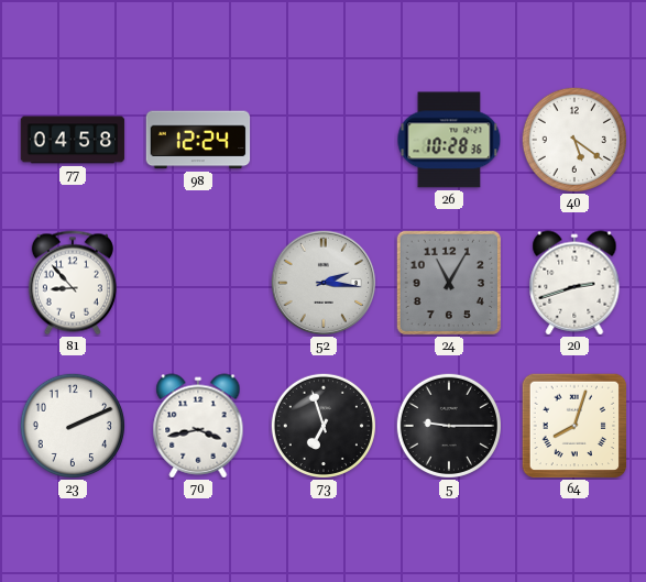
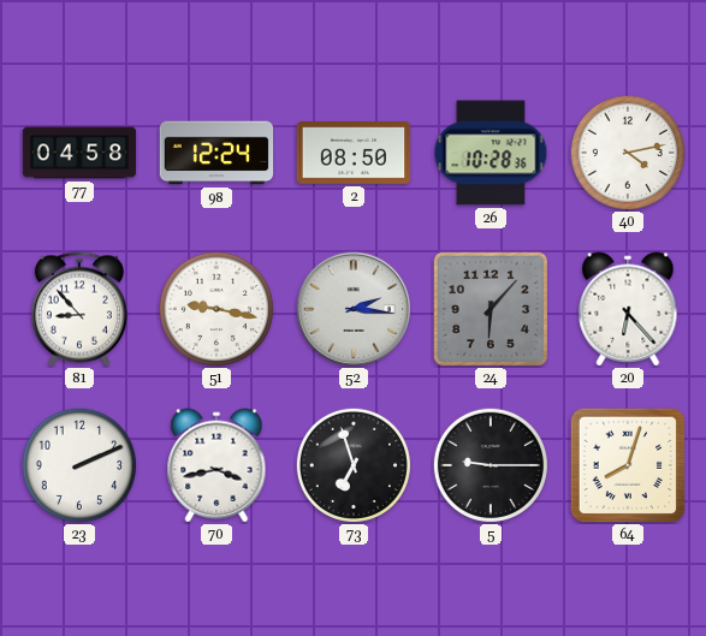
2: none -> 08:50 (354, 154)
40: 5:21 -> 4:13 (628, 153)
51: none -> 9:17 (216, 309)
24: 11:05 -> 6:07 (491, 309)
20: 2:42 -> 6:23 (628, 309)
